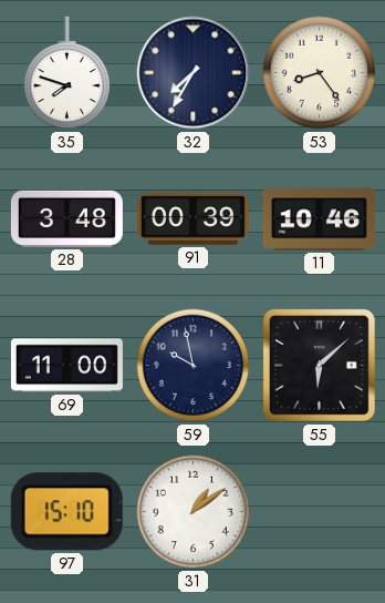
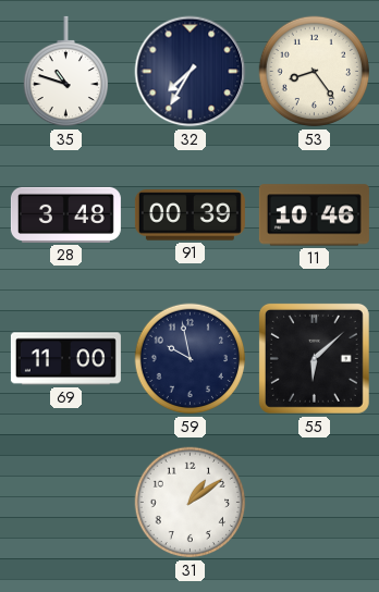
35: 7:48 -> 10:48 (65, 72)
97: 15:10 -> none (66, 512)
